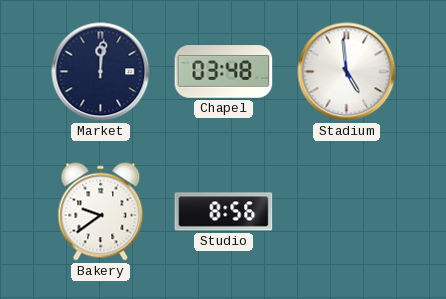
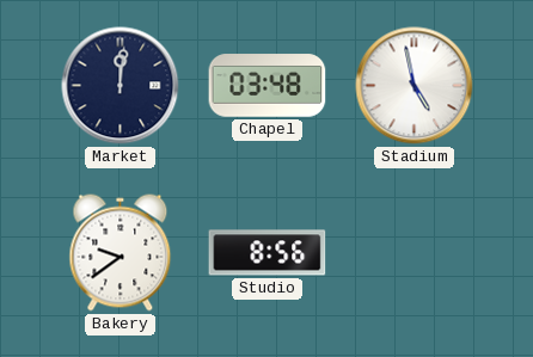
Stadium: 4:59 -> 4:58 (415, 86)
